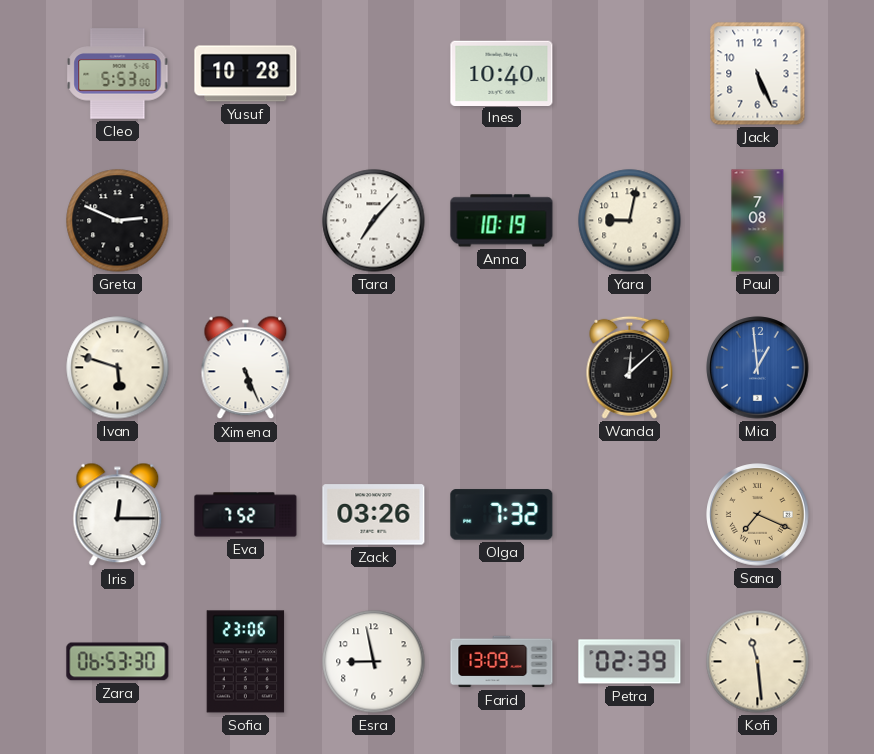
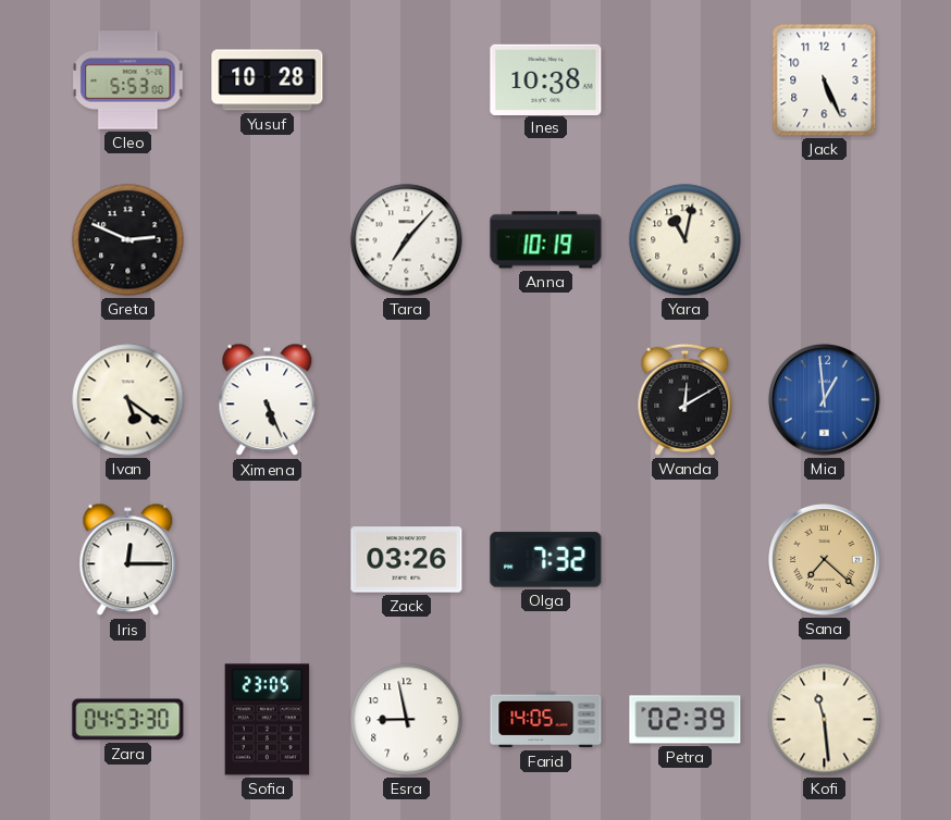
Ines: 10:40 -> 10:38 (546, 79)
Yara: 9:02 -> 11:02 (686, 240)
Paul: 7:08 -> none (758, 221)
Ivan: 5:48 -> 5:21 (128, 400)
Wanda: 12:08 -> 12:10 (686, 399)
Eva: 7:52 -> none (246, 515)
Sana: 7:19 -> 7:22 (825, 560)
Zara: 06:53 -> 04:53 (128, 720)
Sofia: 23:06 -> 23:05 (268, 720)
Farid: 13:09 -> 14:05 (546, 720)
